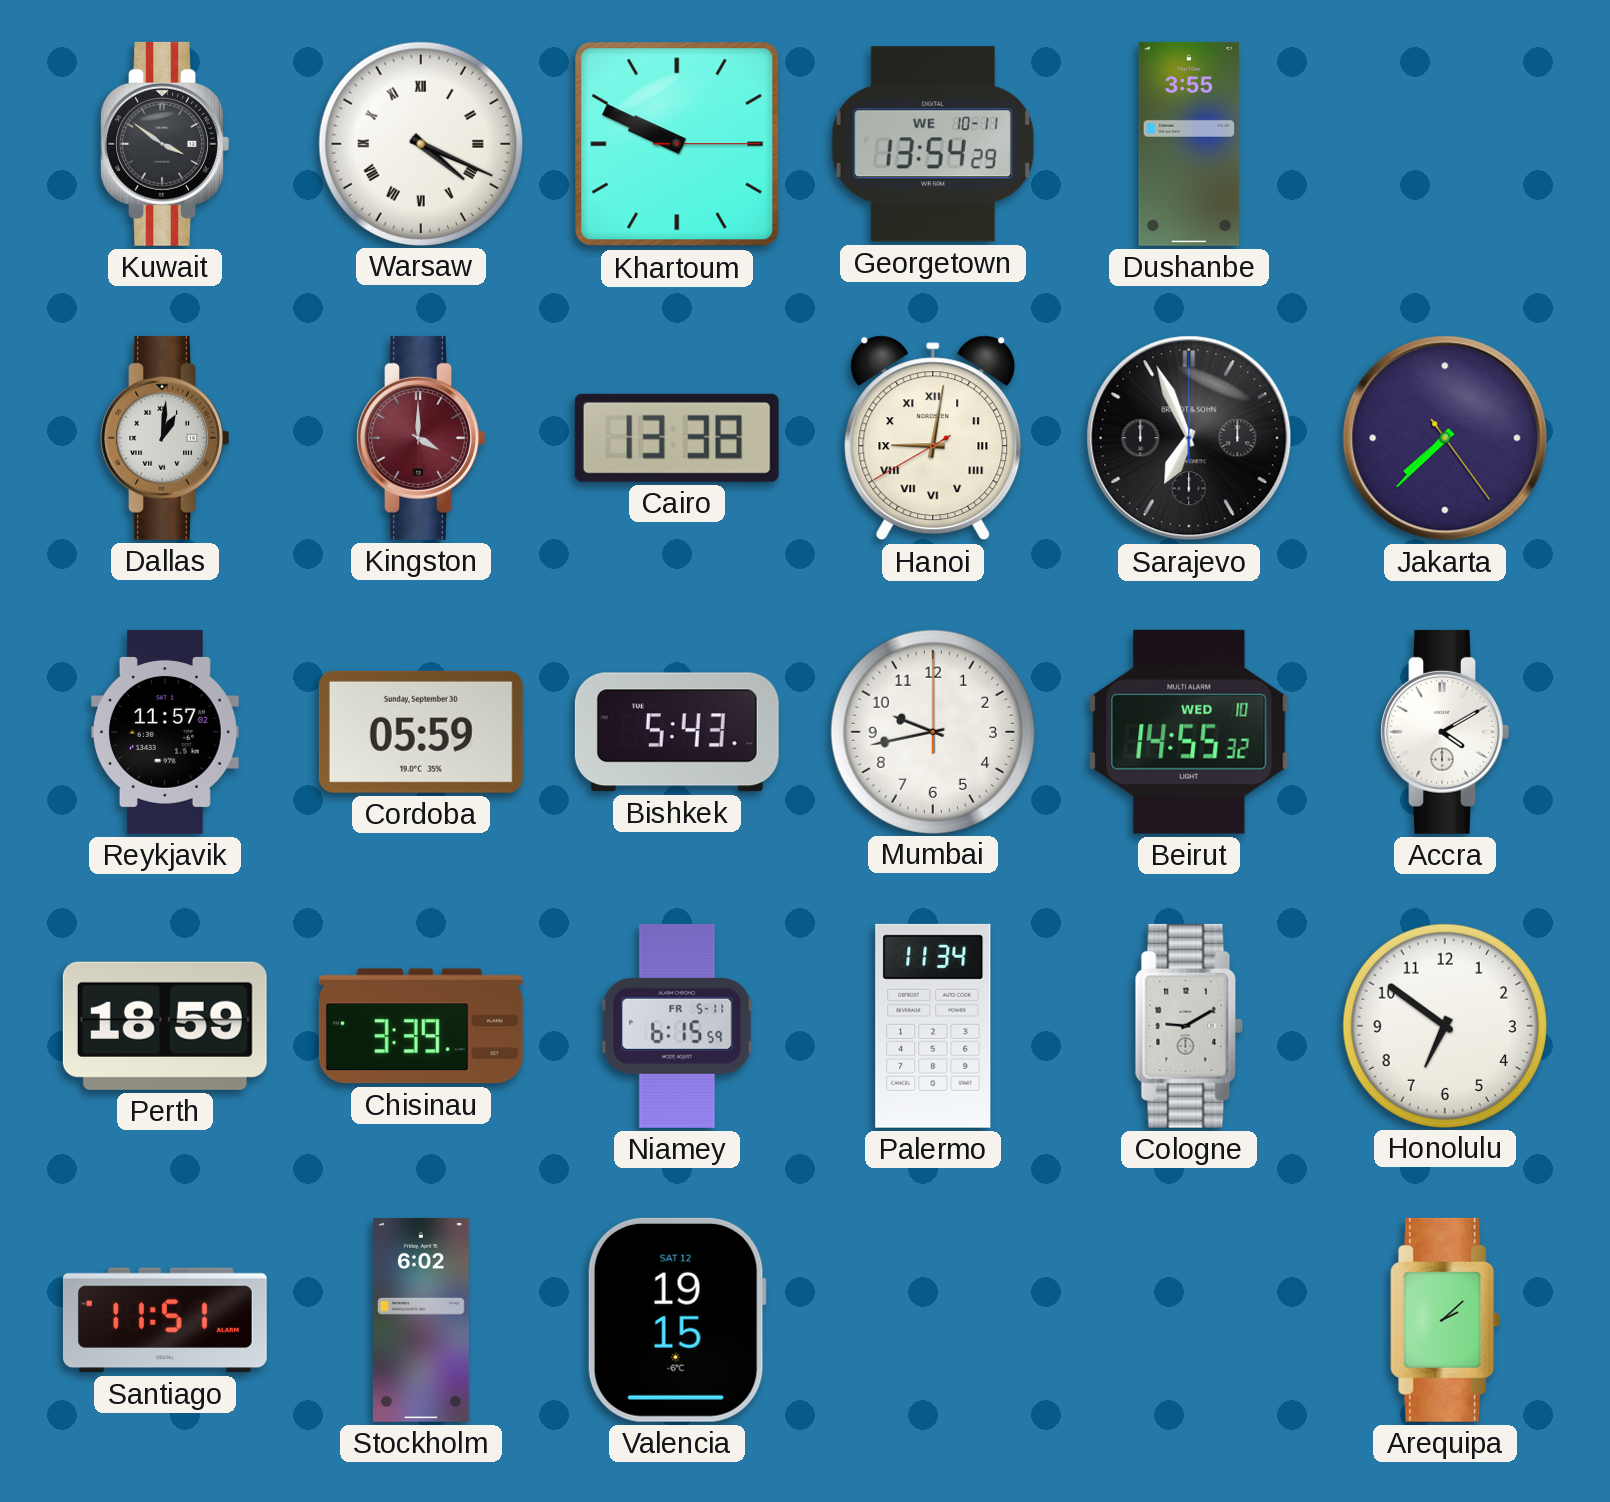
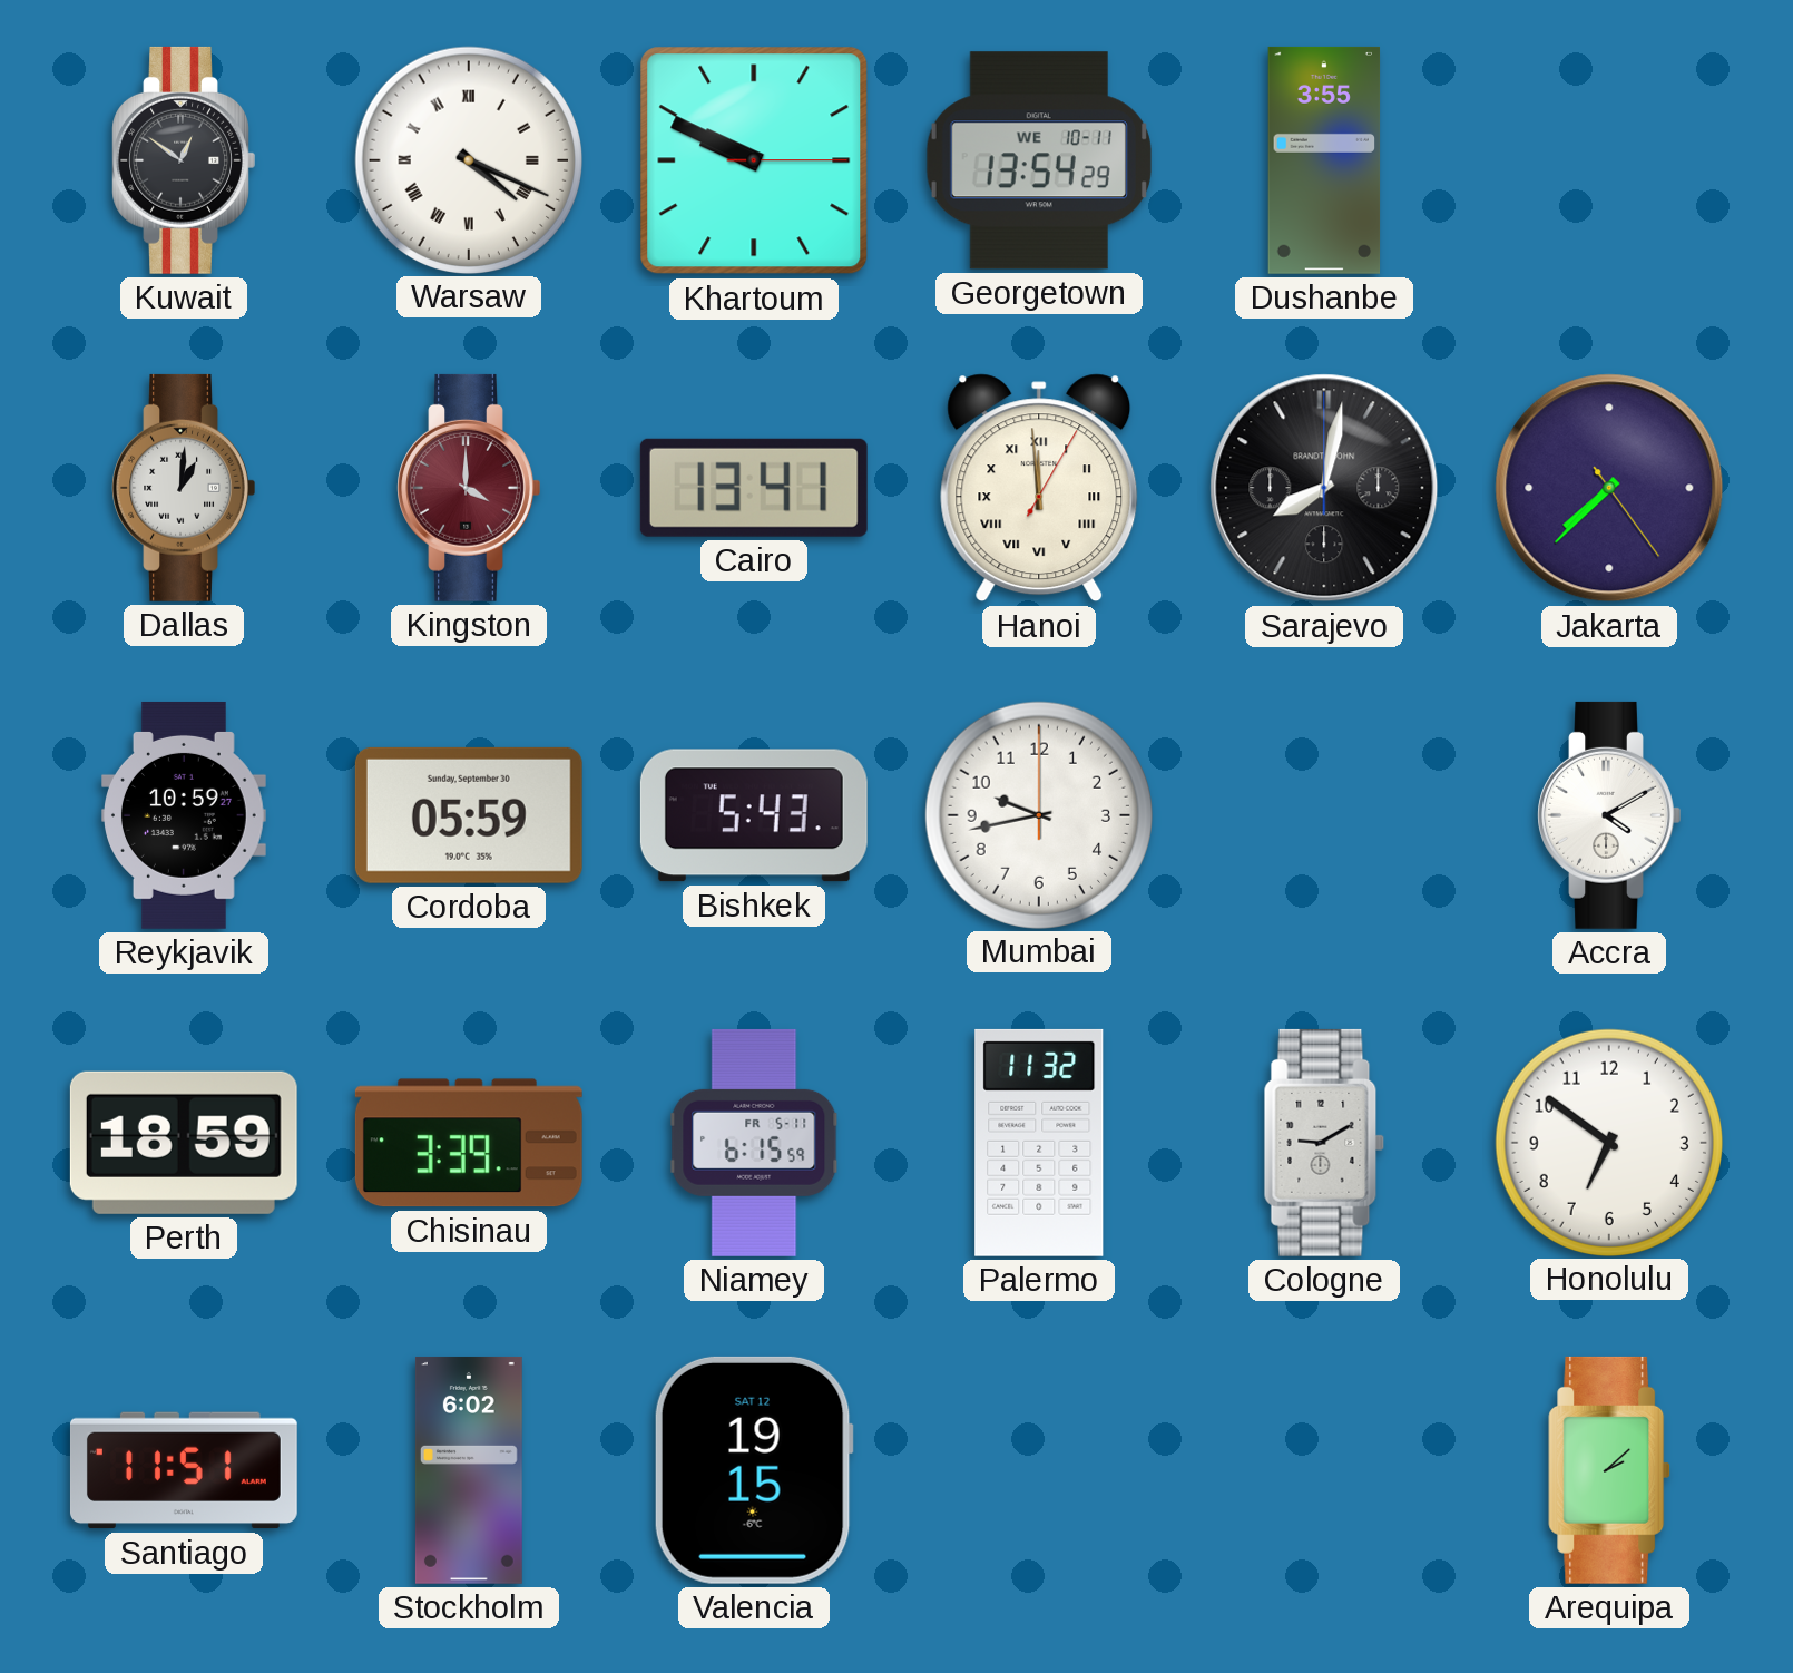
Kuwait: 3:51 -> 12:51 (184, 160)
Cairo: 13:38 -> 13:41 (754, 488)
Hanoi: 9:01 -> 11:59 (1039, 488)
Sarajevo: 6:56 -> 8:02 (1324, 488)
Reykjavik: 11:57 -> 10:59 (185, 815)
Beirut: 14:55 -> none (1189, 732)
Palermo: 11:34 -> 11:32 (1039, 1143)
